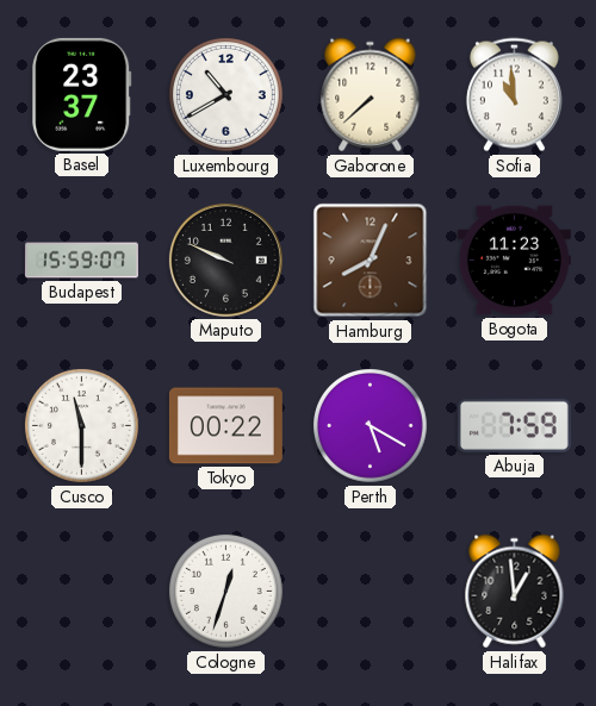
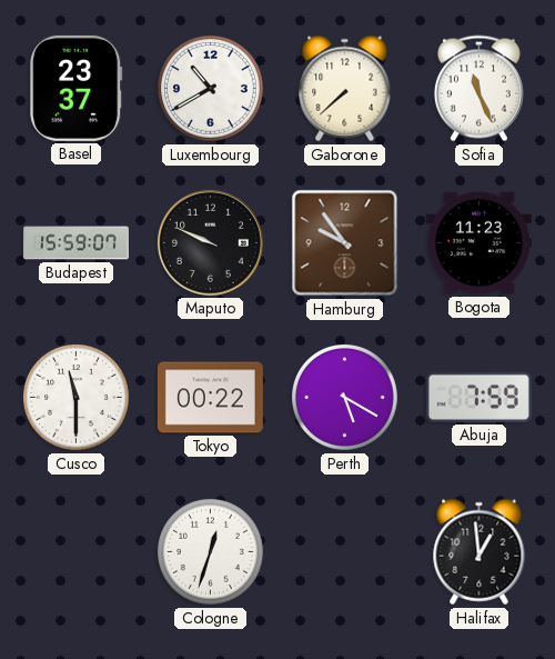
Sofia: 10:59 -> 11:26 (478, 89)
Hamburg: 8:04 -> 9:54 (345, 243)
